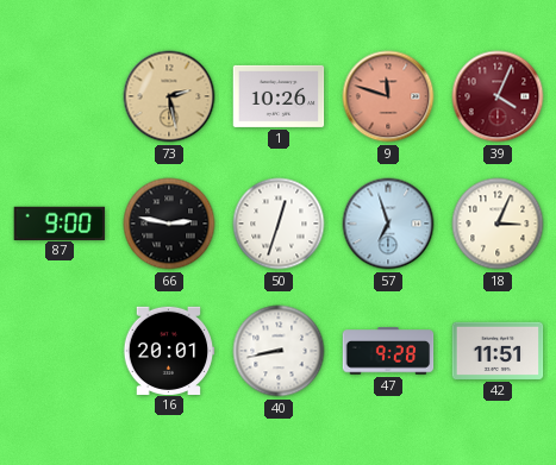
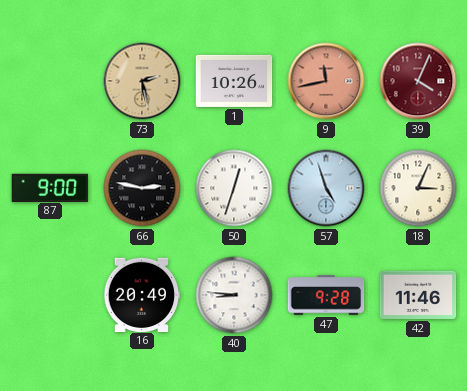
9: 11:48 -> 11:43 (326, 81)
57: 6:57 -> 4:57 (326, 188)
16: 20:01 -> 20:49 (142, 294)
40: 8:43 -> 8:46 (234, 295)
42: 11:51 -> 11:46 (418, 295)
